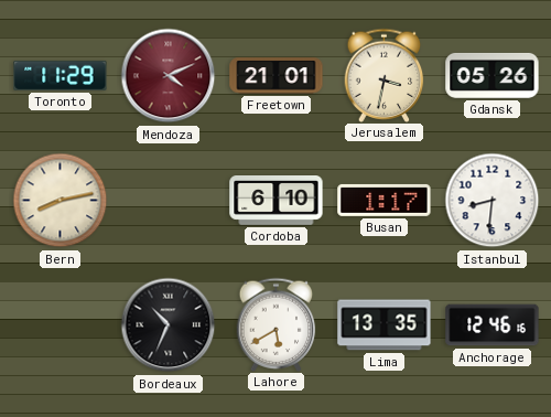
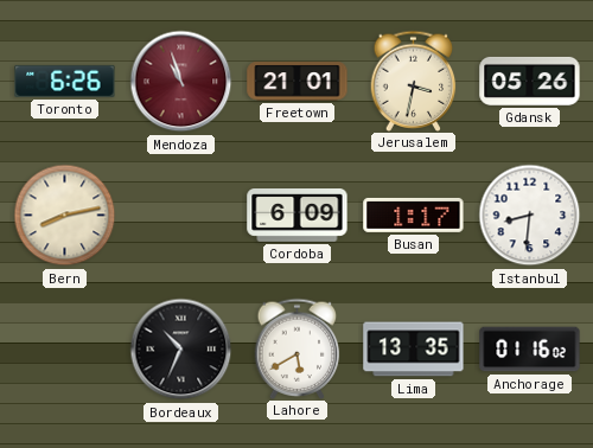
Toronto: 11:29 -> 6:26 (65, 81)
Mendoza: 4:11 -> 10:57 (181, 82)
Cordoba: 6:10 -> 6:09 (298, 216)
Anchorage: 12:46 -> 01:16 (530, 350)
